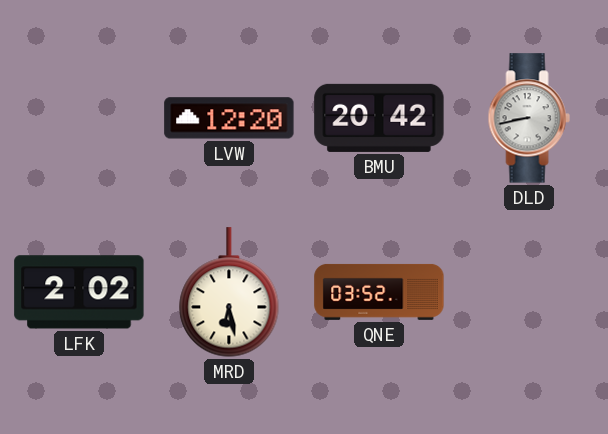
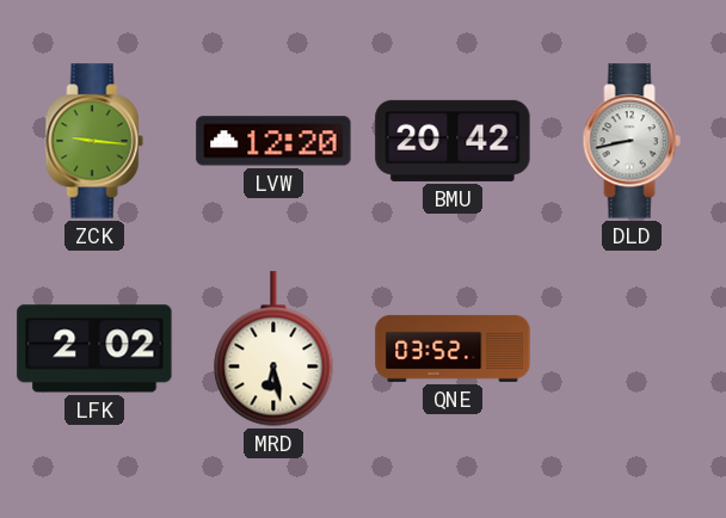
ZCK: none -> 9:16 (94, 141)
